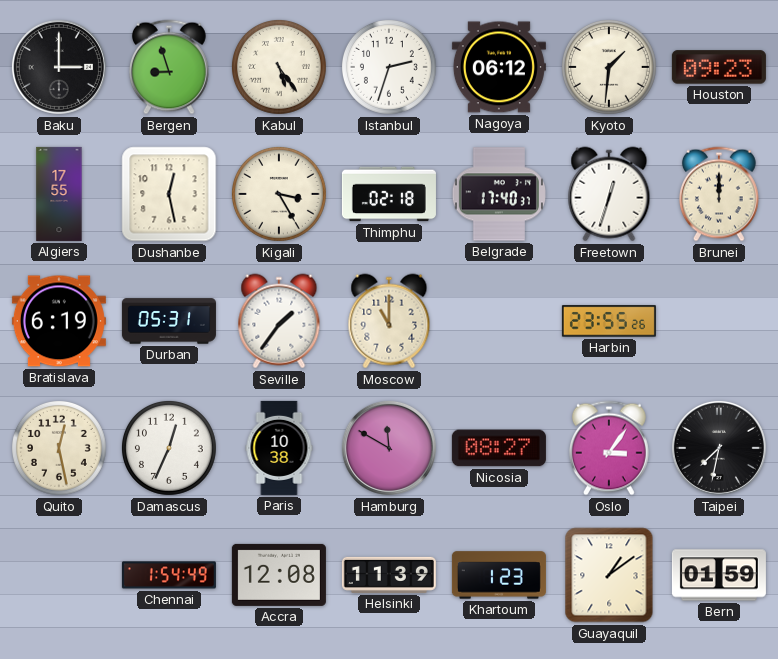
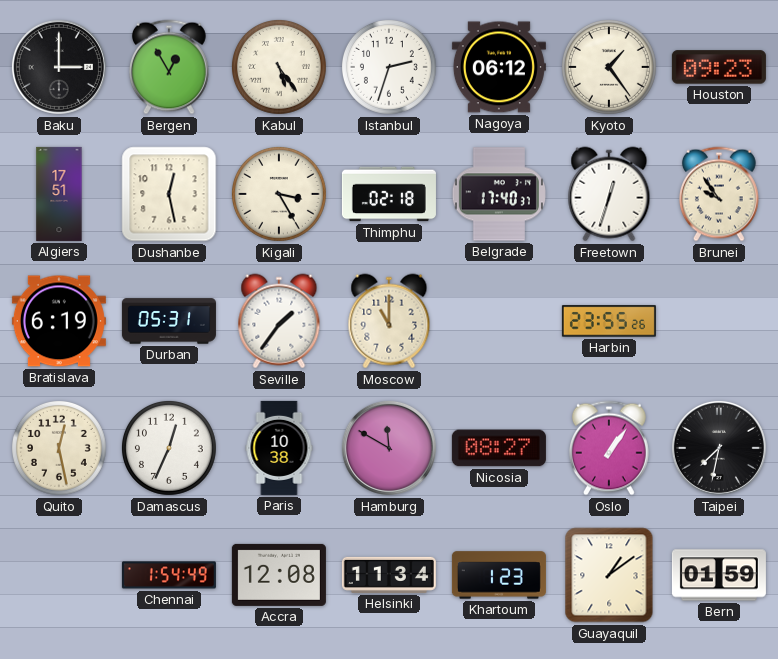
Bergen: 8:57 -> 12:55 (169, 67)
Kyoto: 1:31 -> 1:24 (609, 67)
Algiers: 17:55 -> 17:51 (59, 194)
Brunei: 12:00 -> 9:54 (719, 194)
Oslo: 3:06 -> 1:06 (609, 448)
Helsinki: 11:39 -> 11:34 (389, 575)
